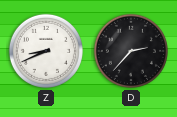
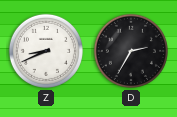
D: 2:37 -> 2:35 (131, 51)
